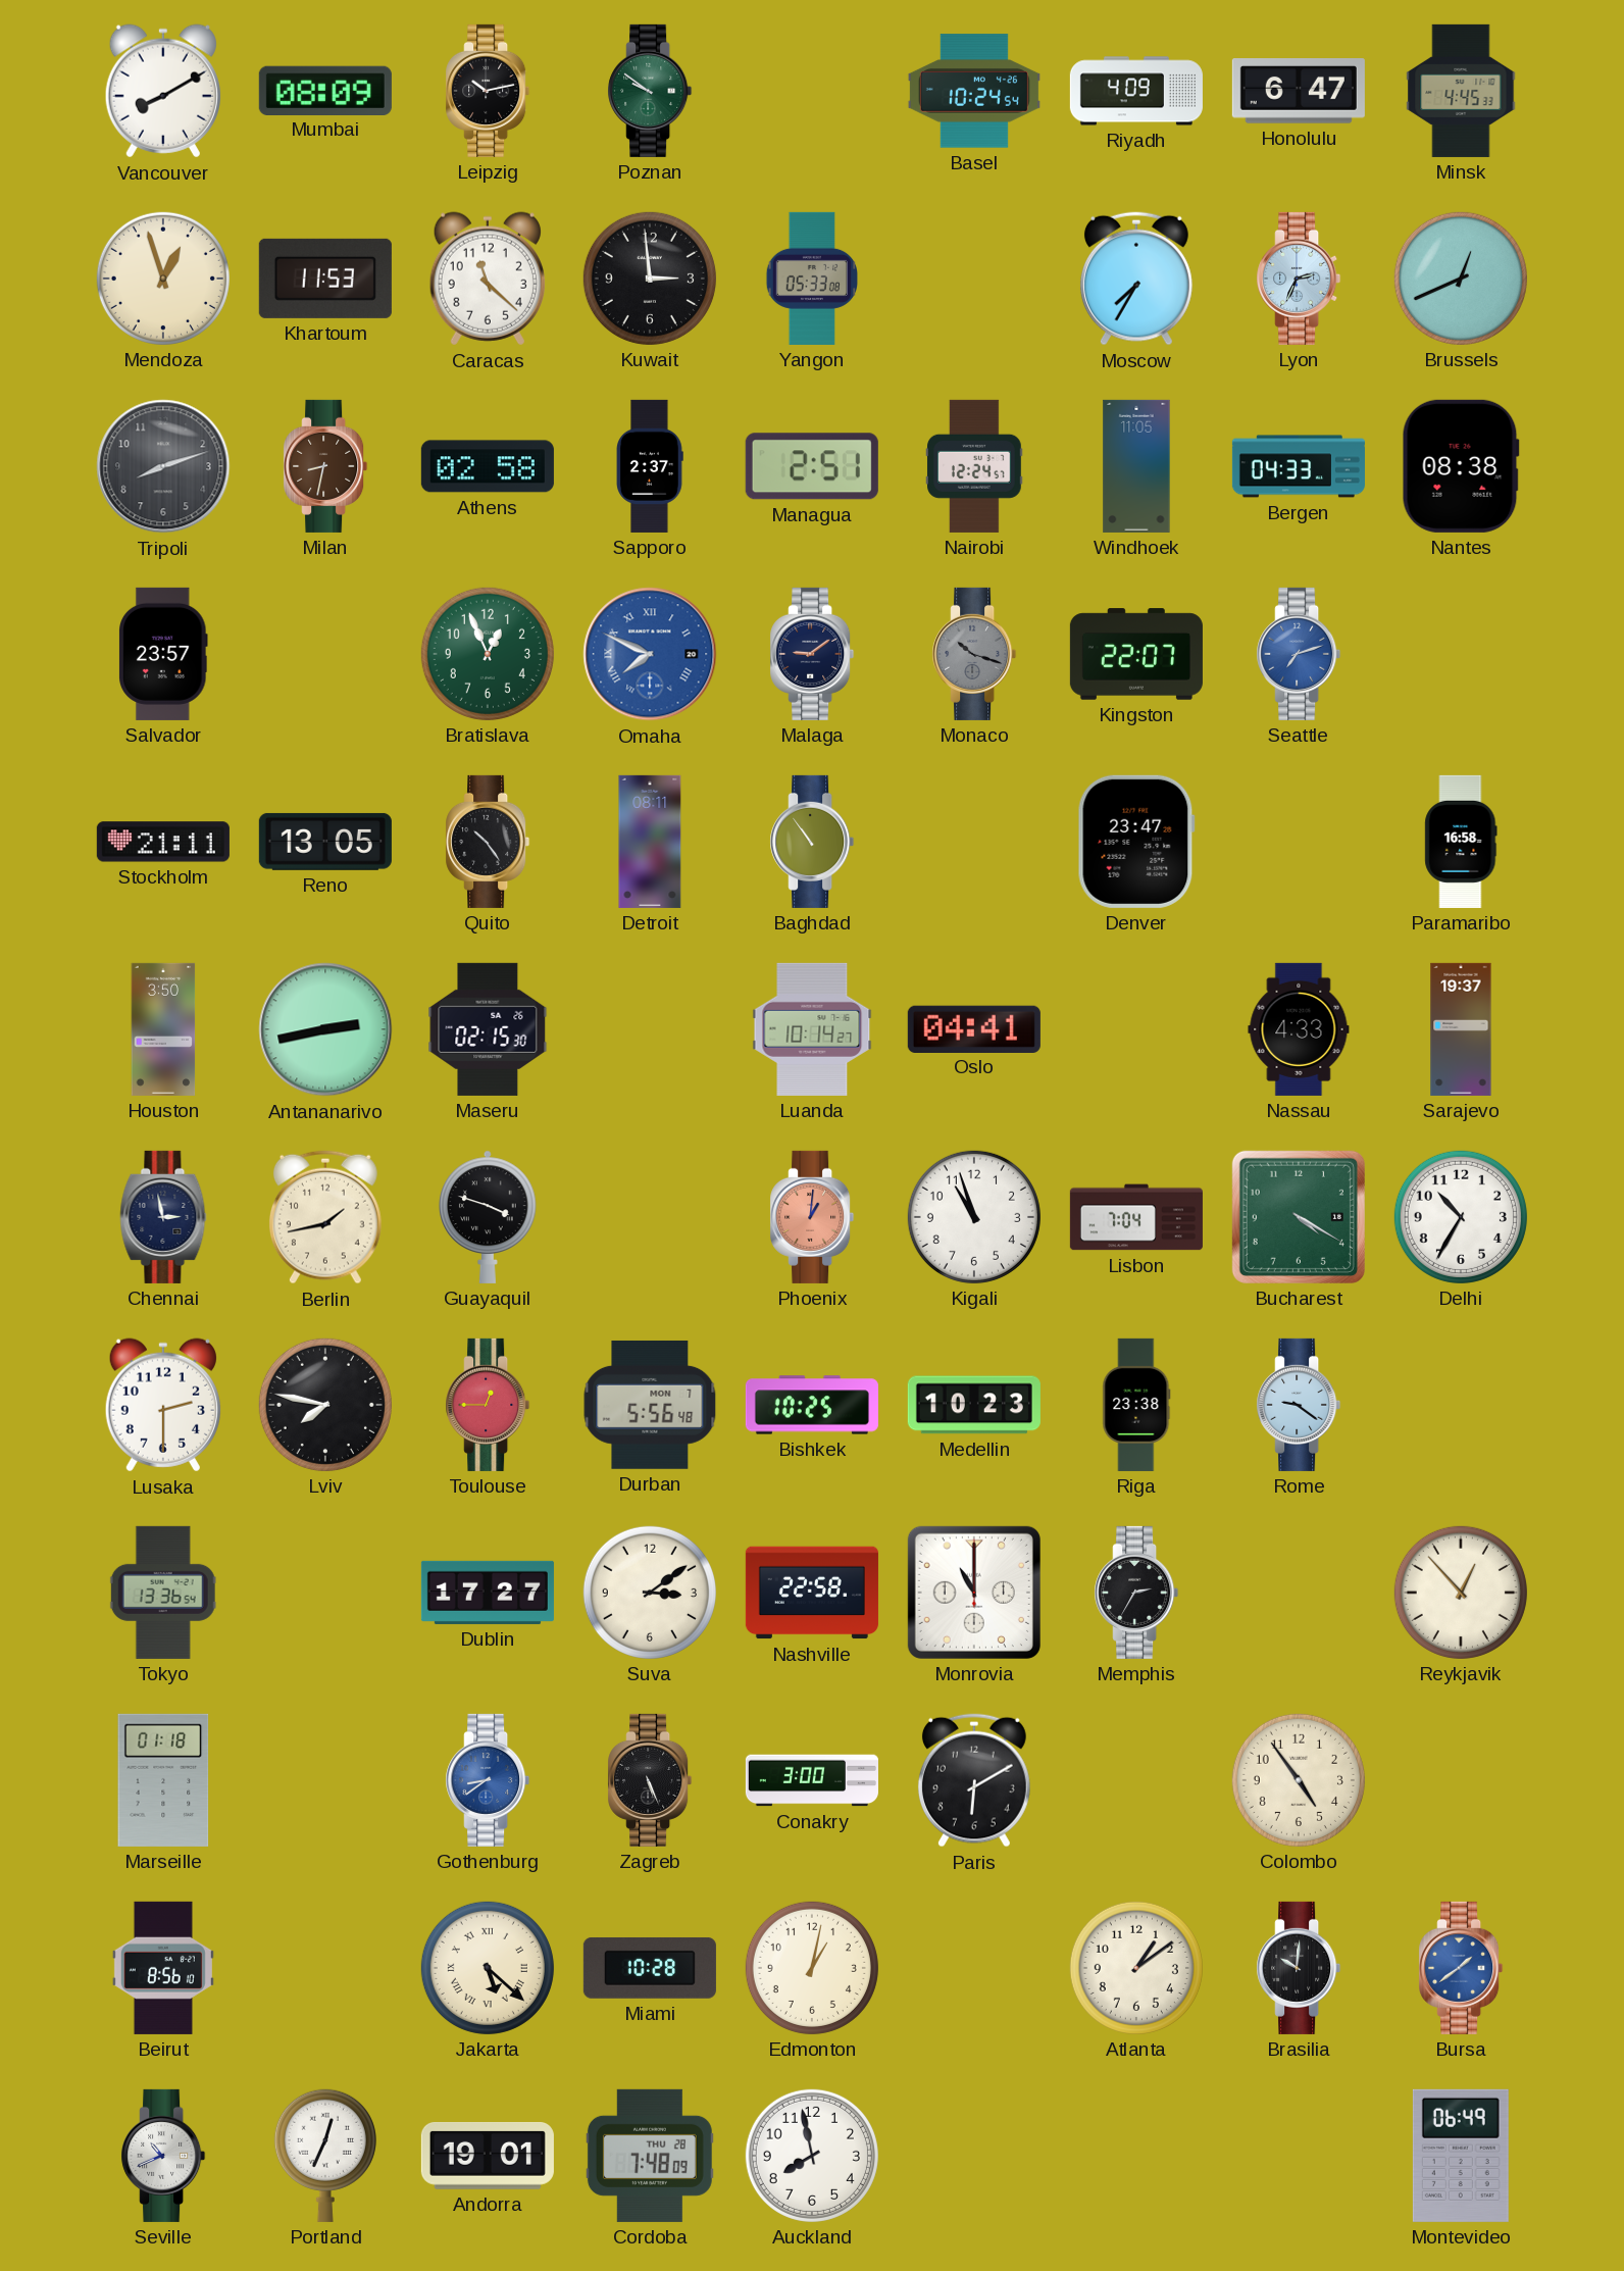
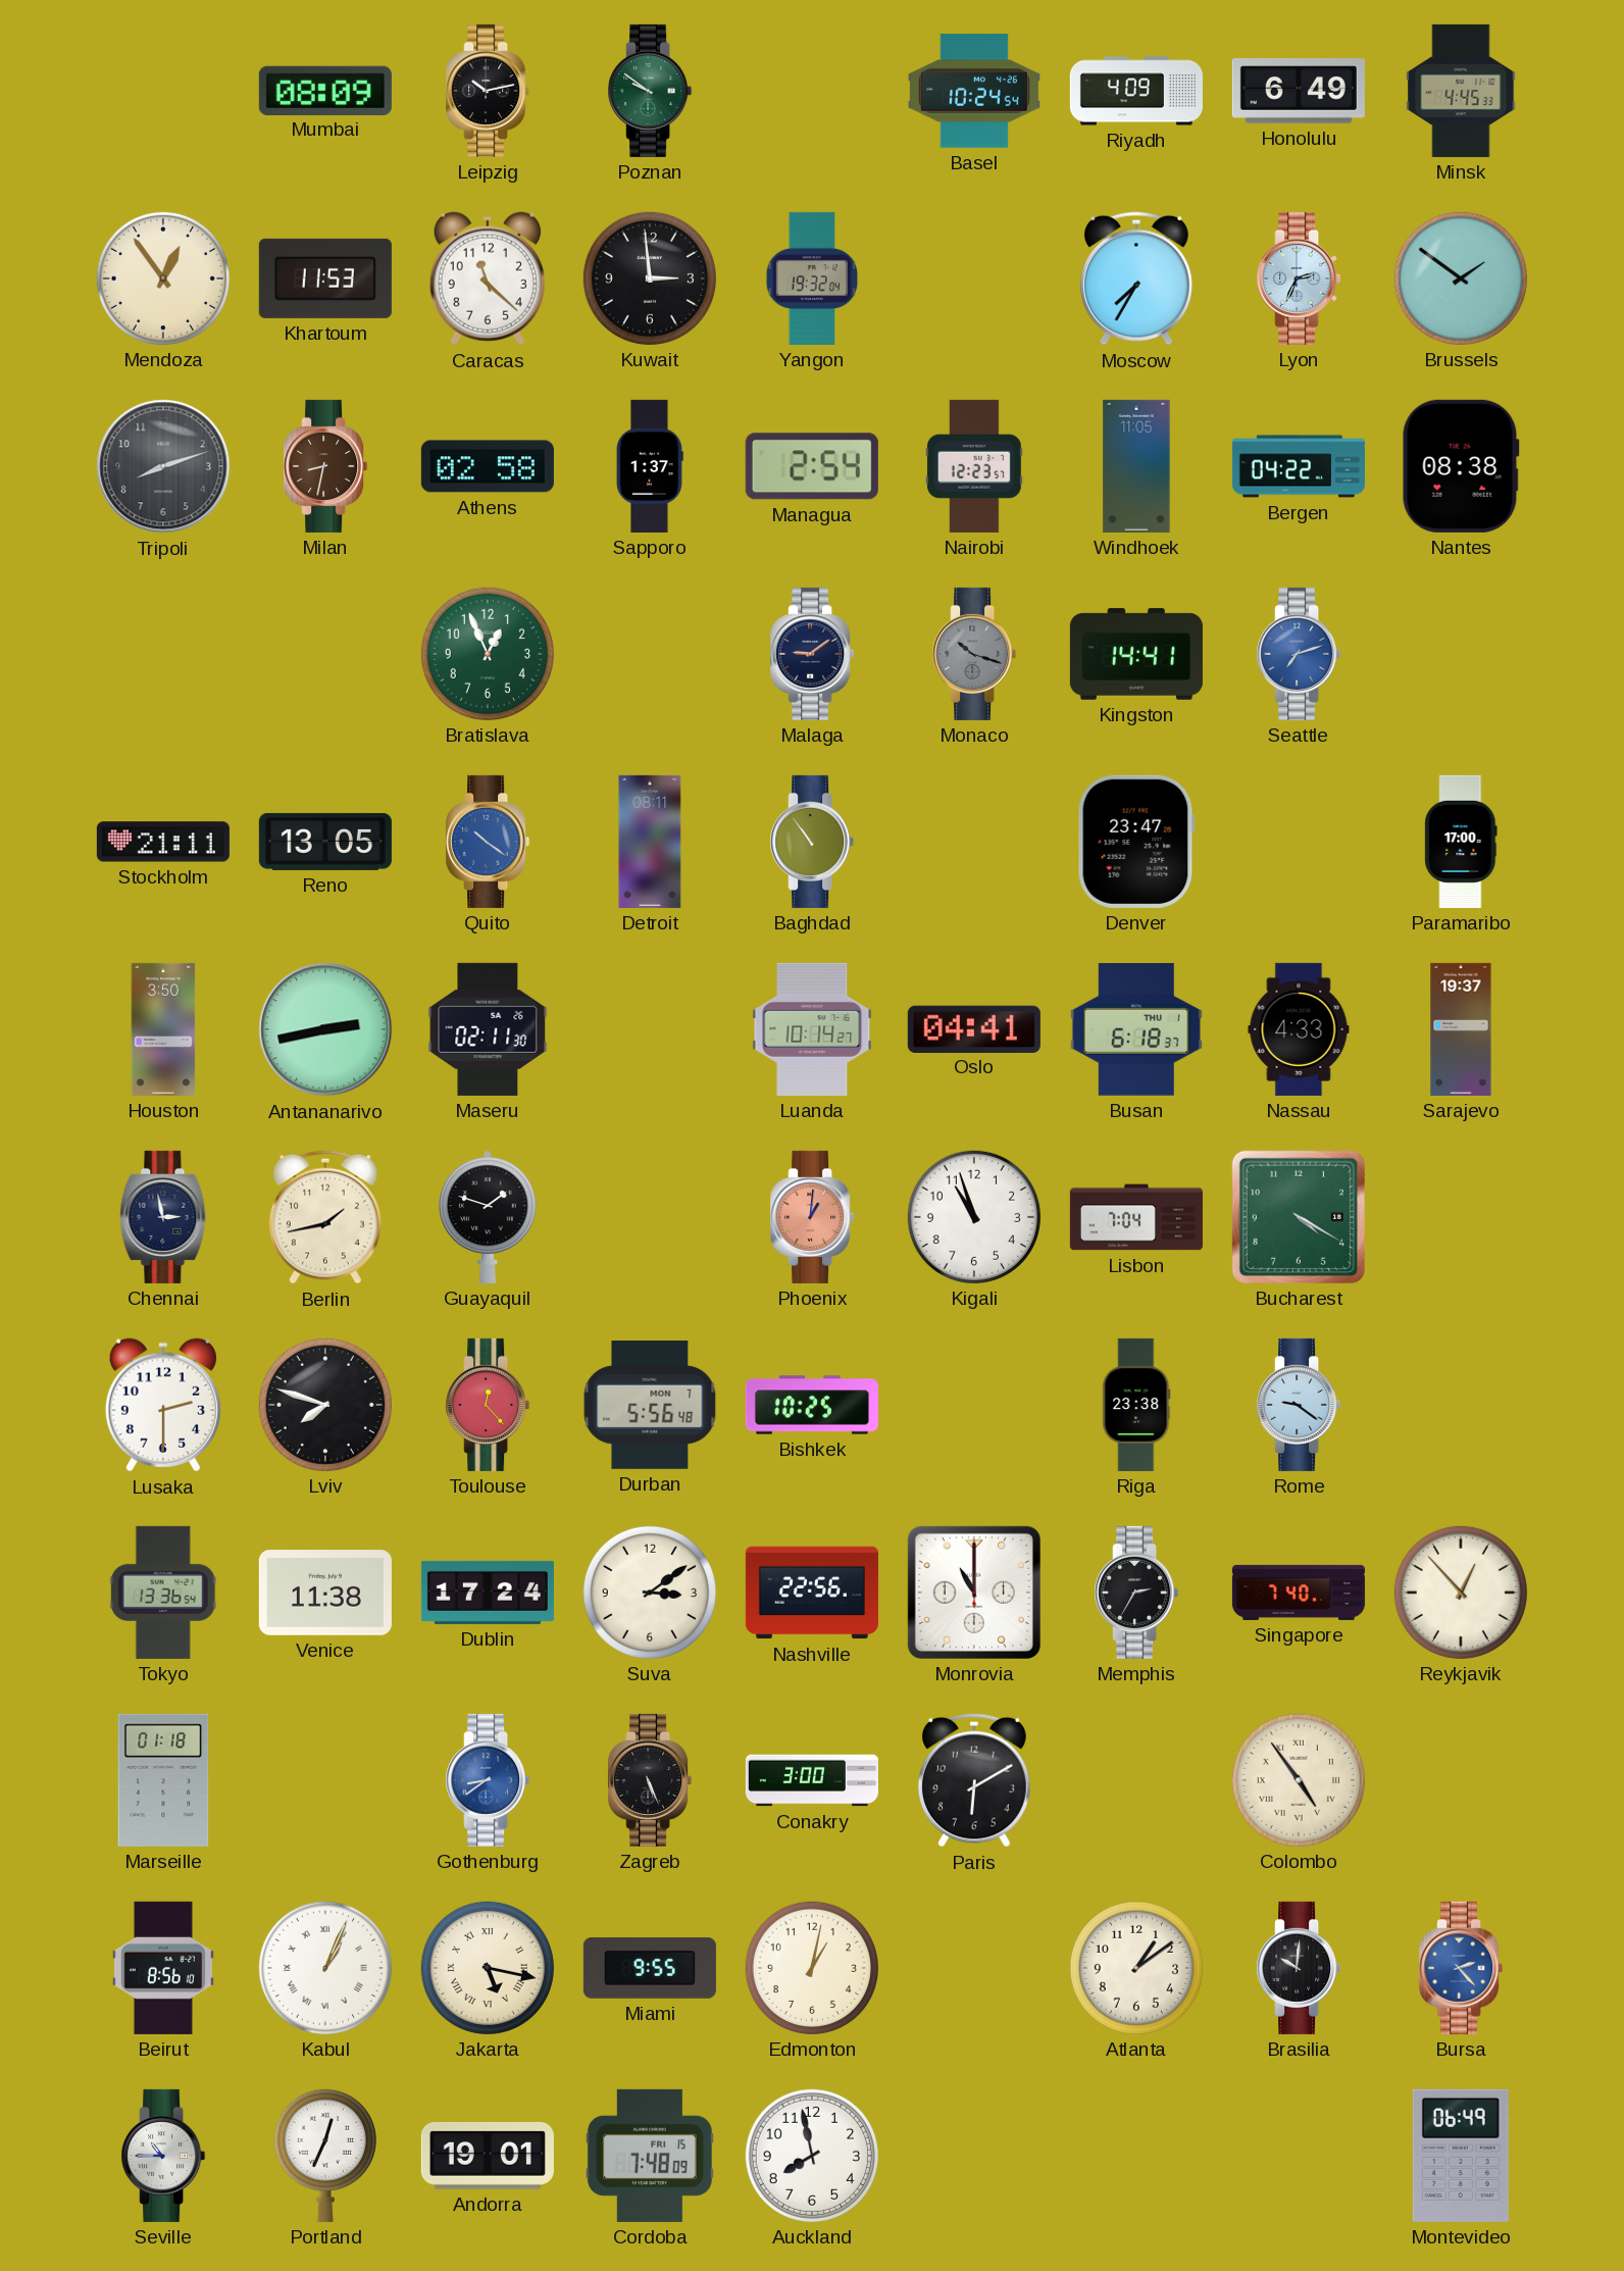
Vancouver: 8:10 -> none (163, 91)
Honolulu: 6:47 -> 6:49 (1299, 91)
Mendoza: 12:57 -> 12:54 (163, 279)
Yangon: 05:33 -> 19:32 (811, 279)
Brussels: 12:41 -> 1:51 (1461, 279)
Sapporo: 2:37 -> 1:37 (650, 466)
Managua: 2:51 -> 2:54 (812, 466)
Nairobi: 12:24 -> 12:23 (975, 466)
Bergen: 04:33 -> 04:22 (1299, 466)
Salvador: 23:57 -> none (164, 654)
Omaha: 7:49 -> none (650, 654)
Kingston: 22:07 -> 14:41 (1136, 654)
Quito: 10:24 -> 10:21 (488, 842)
Quito dial: black -> blue (488, 842)
Paramaribo: 16:58 -> 17:00 (1461, 842)
Maseru: 02:15 -> 02:11 (488, 1029)
Busan: none -> 6:18 (1136, 1029)
Guayaquil: 3:48 -> 1:48 (489, 1217)
Delhi: 10:35 -> none (1461, 1217)
Lviv: 7:47 -> 7:48 (325, 1405)
Toulouse: 12:45 -> 12:23 (488, 1405)
Medellin: 10:23 -> none (974, 1405)
Venice: none -> 11:38 (325, 1593)
Dublin: 17:27 -> 17:24 (488, 1593)
Nashville: 22:58 -> 22:56 (812, 1593)
Singapore: none -> 7:40 (1299, 1593)
Colombo numerals: Arabic -> Roman (1299, 1780)
Kabul: none -> 1:04 (325, 1968)
Jakarta: 5:22 -> 5:17 (488, 1968)
Miami: 10:28 -> 9:55 (650, 1968)
Bursa: 1:39 -> 2:23 (1461, 1968)
Seville: 10:41 -> 10:45 (163, 2156)
Cordoba date: THU 28 -> FRI 15 (650, 2156)
